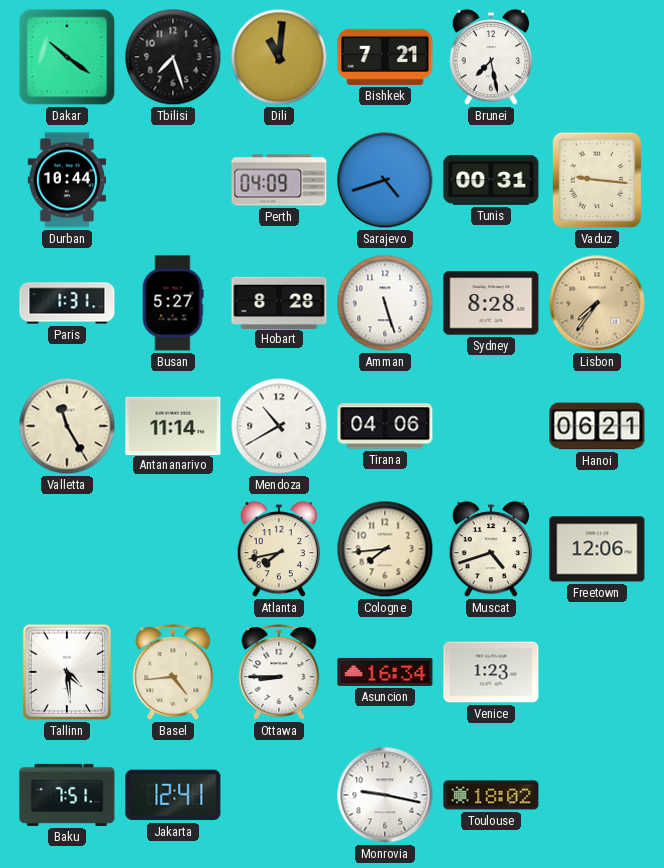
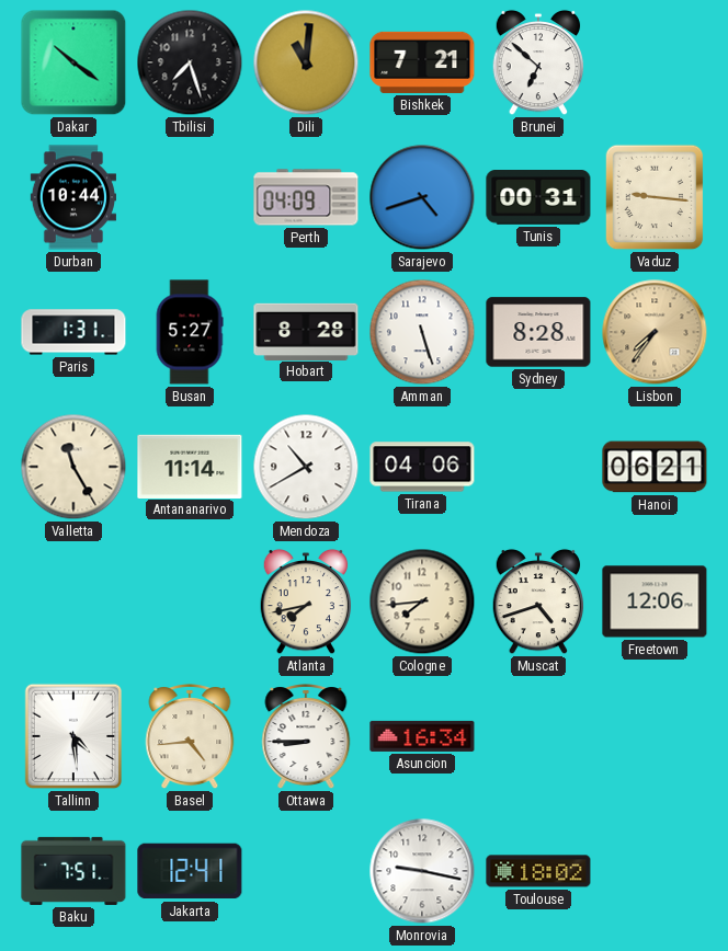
Brunei: 7:28 -> 6:52 (538, 62)
Venice: 1:23 -> none (491, 672)
